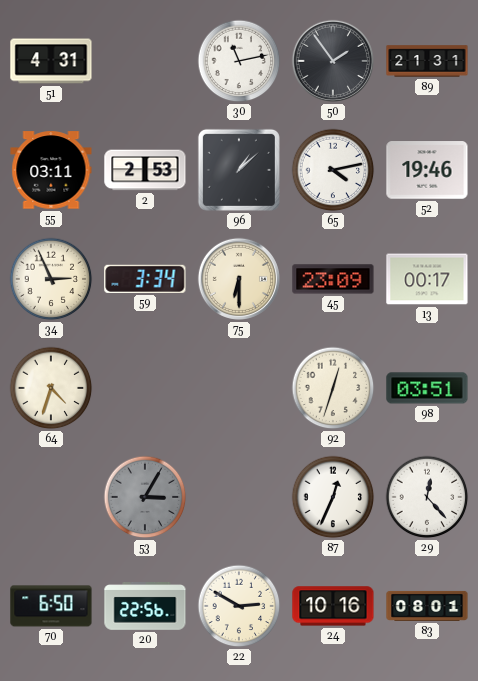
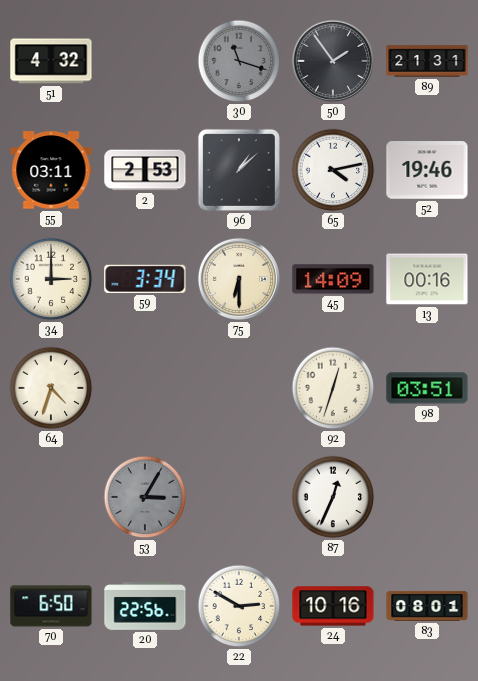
51: 4:31 -> 4:32 (51, 61)
30: 11:13 -> 11:18 (239, 61)
30 dial: white -> grey (239, 61)
34: 2:56 -> 3:00 (51, 279)
45: 23:09 -> 14:09 (333, 279)
13: 00:17 -> 00:16 (427, 279)
29: 12:23 -> none (427, 497)
